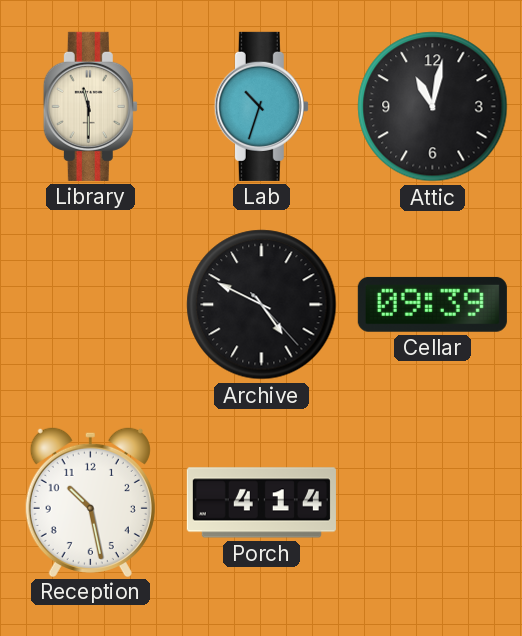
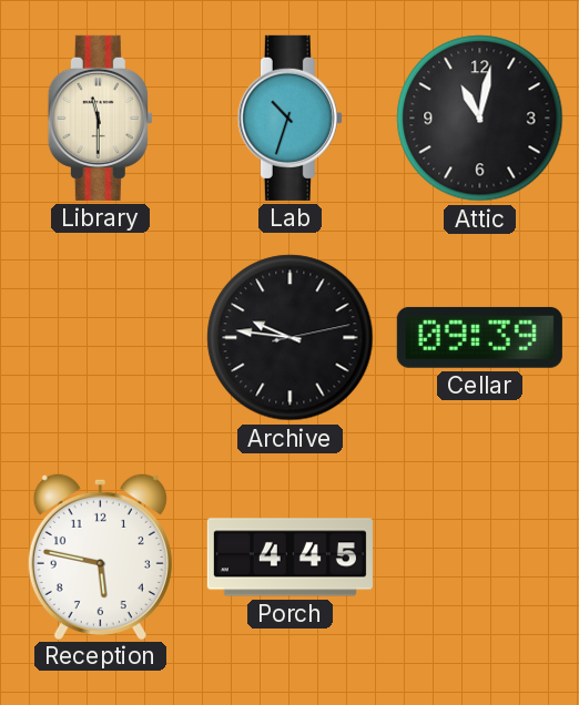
Archive: 4:49 -> 9:46 (291, 338)
Reception: 10:28 -> 5:47 (100, 555)
Porch: 4:14 -> 4:45 (289, 558)
